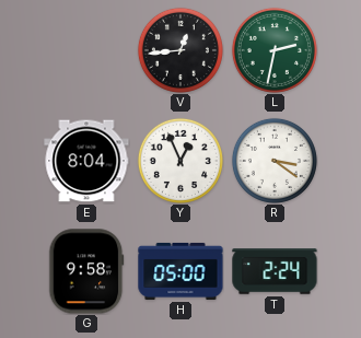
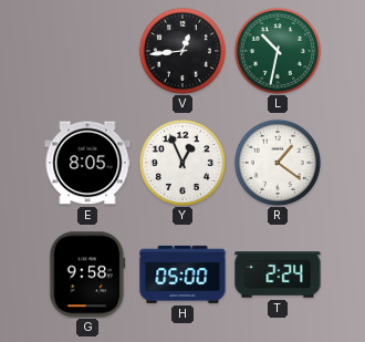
L: 2:32 -> 10:32 (278, 51)
E: 8:04 -> 8:05 (87, 163)
R: 3:21 -> 1:21 (278, 163)
